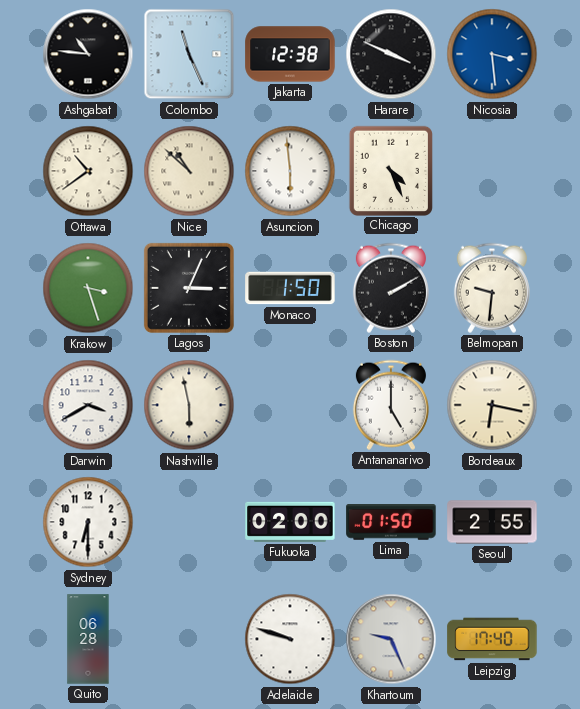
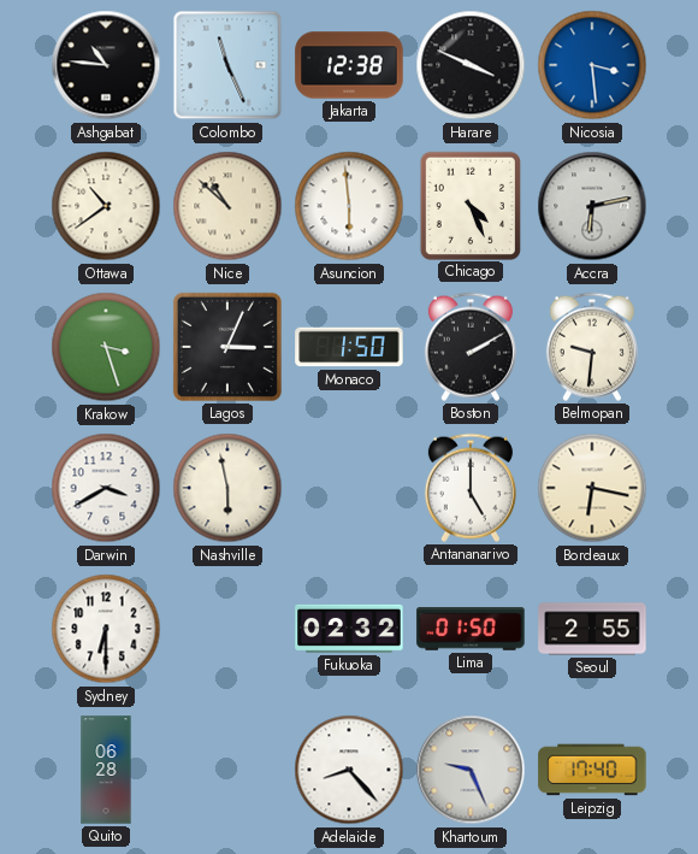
Accra: none -> 6:13 (592, 206)
Fukuoka: 02:00 -> 02:32 (349, 629)
Adelaide: 9:48 -> 8:23 (349, 770)
